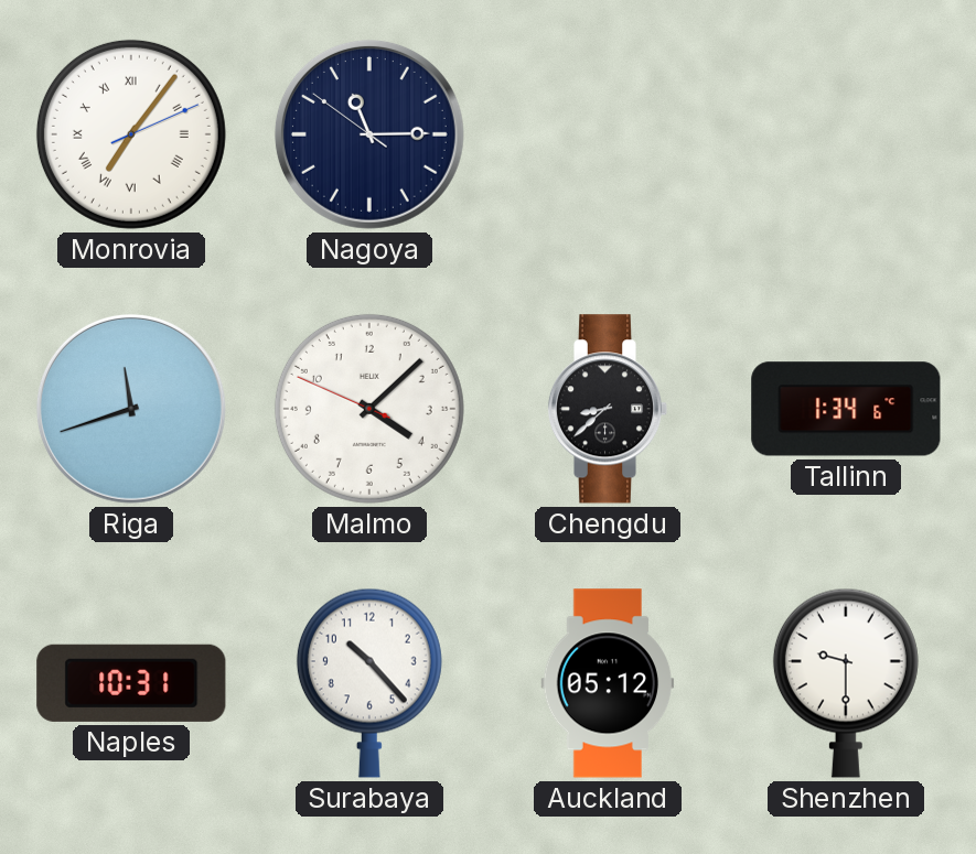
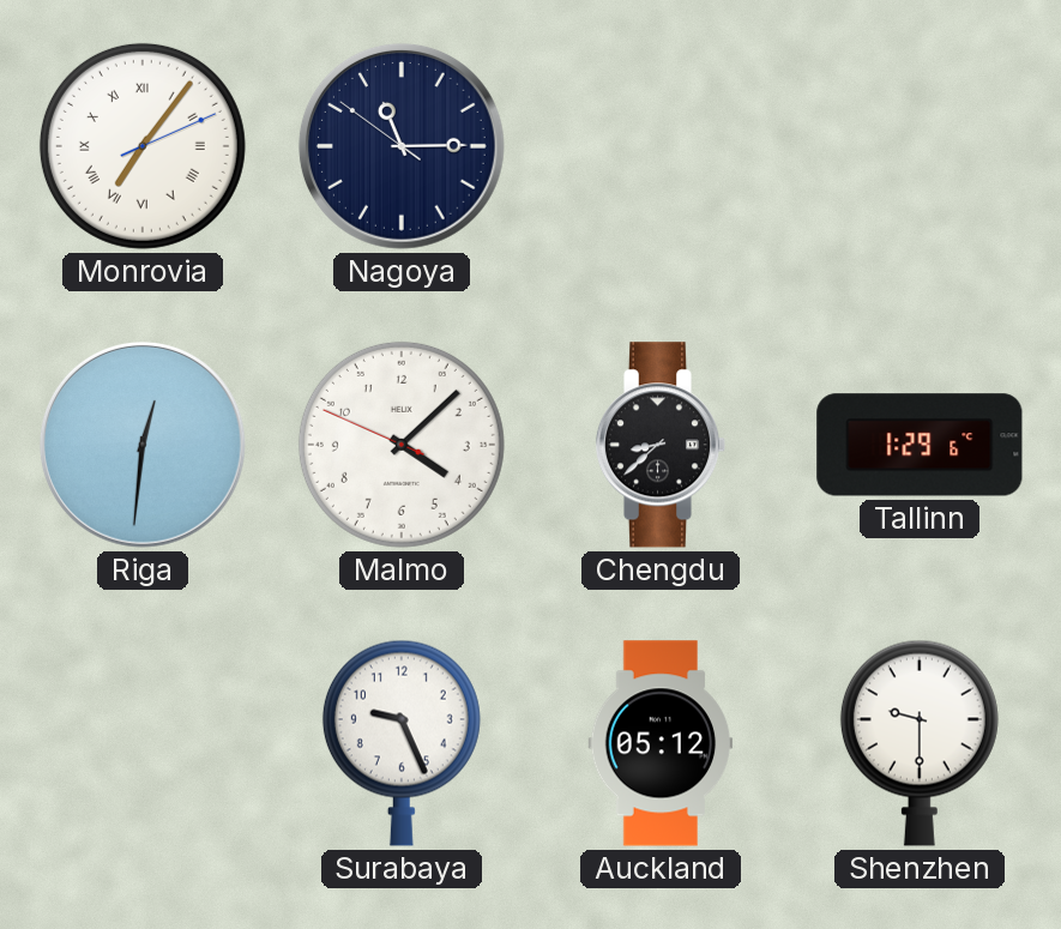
Riga: 11:42 -> 12:31 (143, 445)
Tallinn: 1:34 -> 1:29 (920, 445)
Naples: 10:31 -> none (131, 683)
Surabaya: 10:23 -> 9:26 (402, 743)
